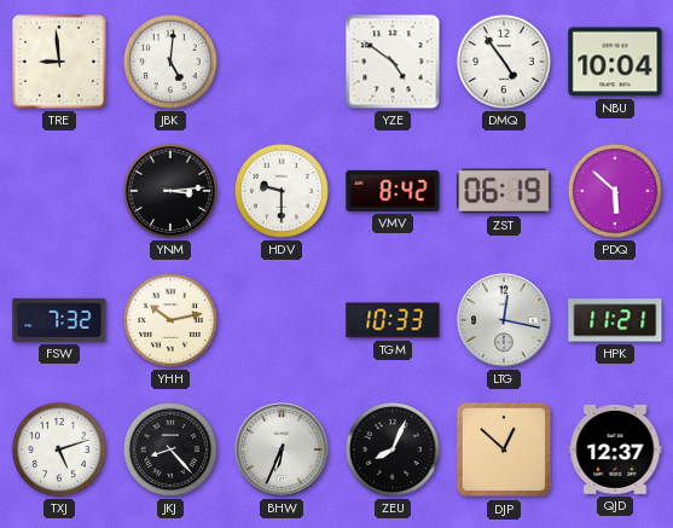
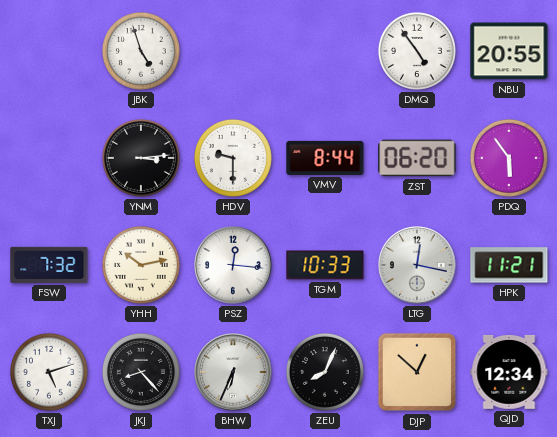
TRE: 8:59 -> none (59, 62)
JBK: 5:01 -> 4:57 (141, 51)
YZE: 4:51 -> none (393, 62)
NBU: 10:04 -> 20:55 (509, 51)
VMV: 8:42 -> 8:44 (325, 158)
ZST: 06:19 -> 06:20 (417, 158)
PDQ: 5:52 -> 5:54 (509, 158)
PSZ: none -> 12:16 (233, 265)
QJD: 12:37 -> 12:34 (509, 372)
